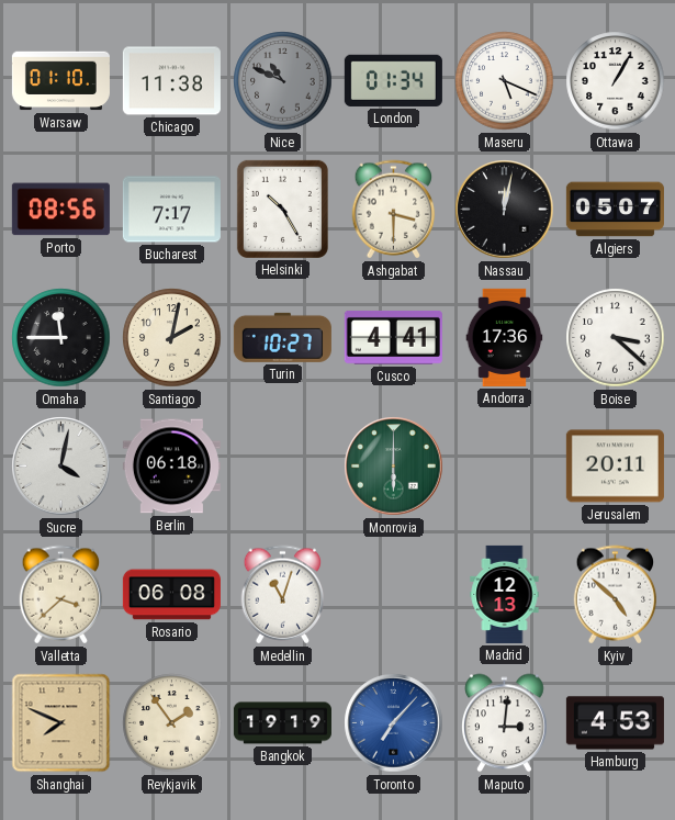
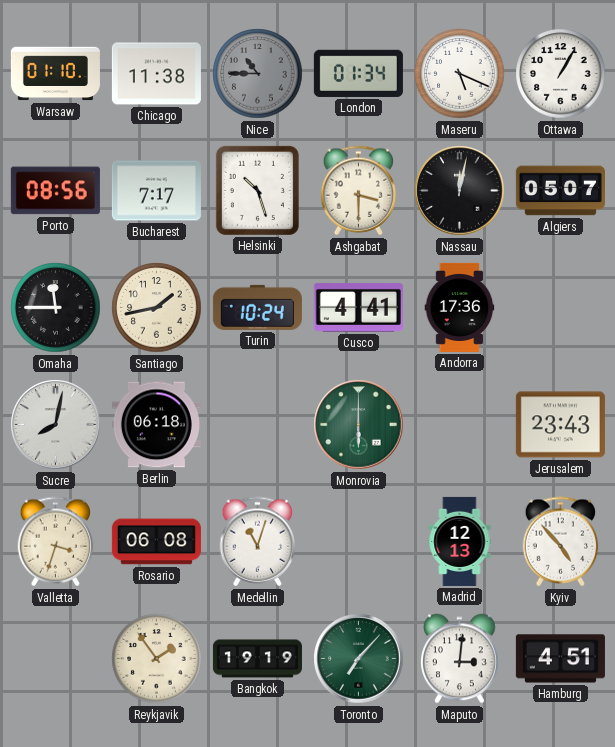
Nice: 10:49 -> 10:45 (258, 74)
Helsinki: 10:25 -> 10:27 (257, 190)
Santiago: 2:02 -> 1:43 (157, 308)
Turin: 10:27 -> 10:24 (257, 307)
Boise: 3:22 -> none (616, 338)
Sucre: 4:02 -> 8:02 (56, 425)
Jerusalem: 20:11 -> 23:43 (560, 425)
Valletta: 3:38 -> 3:33 (56, 542)
Kyiv: 4:52 -> 4:53 (561, 542)
Shanghai: 7:49 -> none (61, 723)
Toronto dial: blue -> green (359, 659)
Hamburg: 4:53 -> 4:51 (560, 659)
